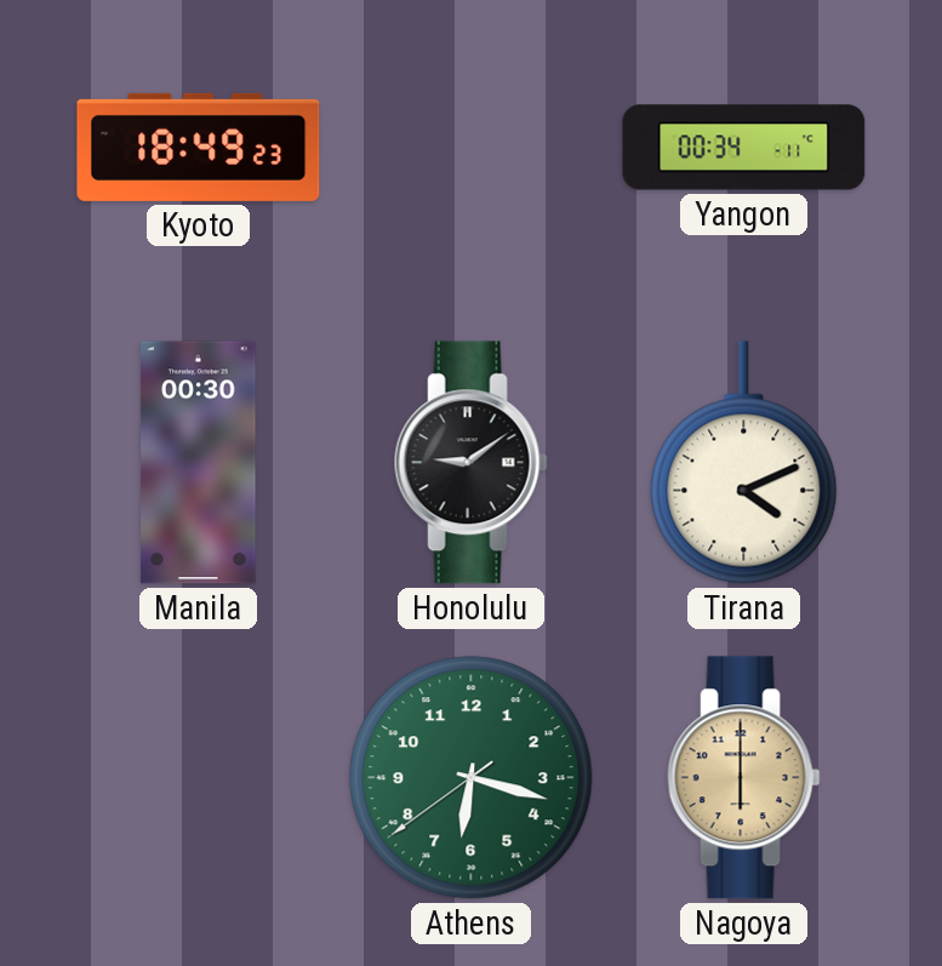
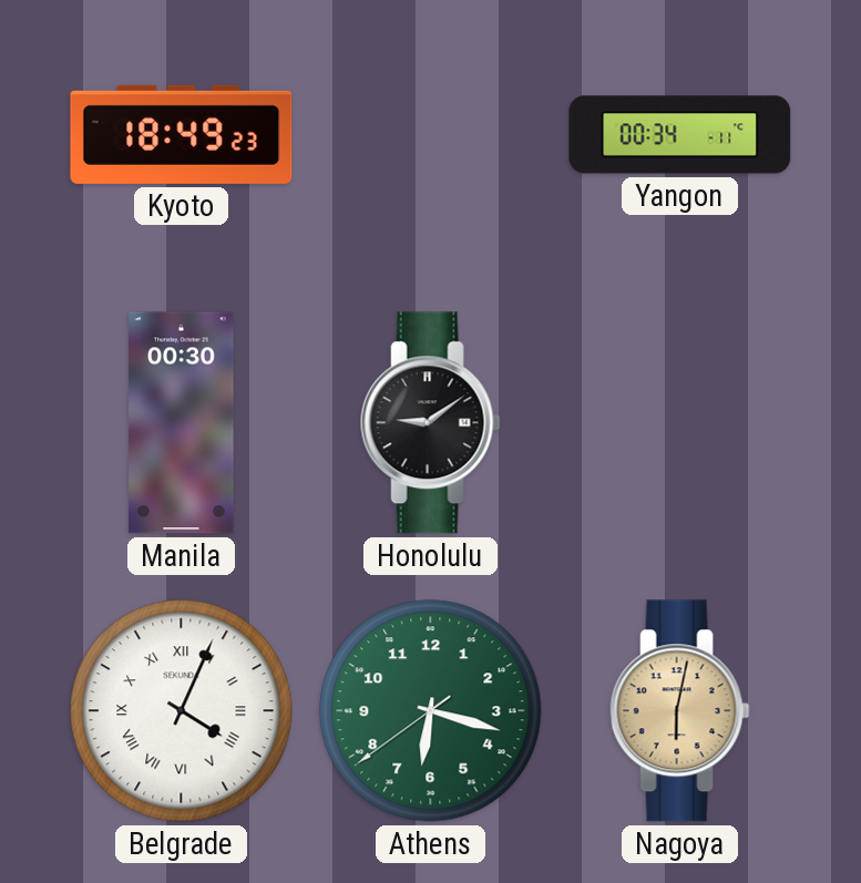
Tirana: 4:11 -> none (744, 463)
Belgrade: none -> 4:04 (182, 711)
Nagoya: 6:00 -> 6:02 (679, 711)
